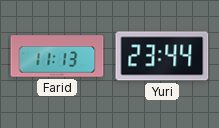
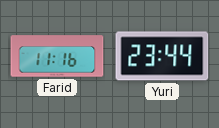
Farid: 11:13 -> 11:16 (57, 56)
